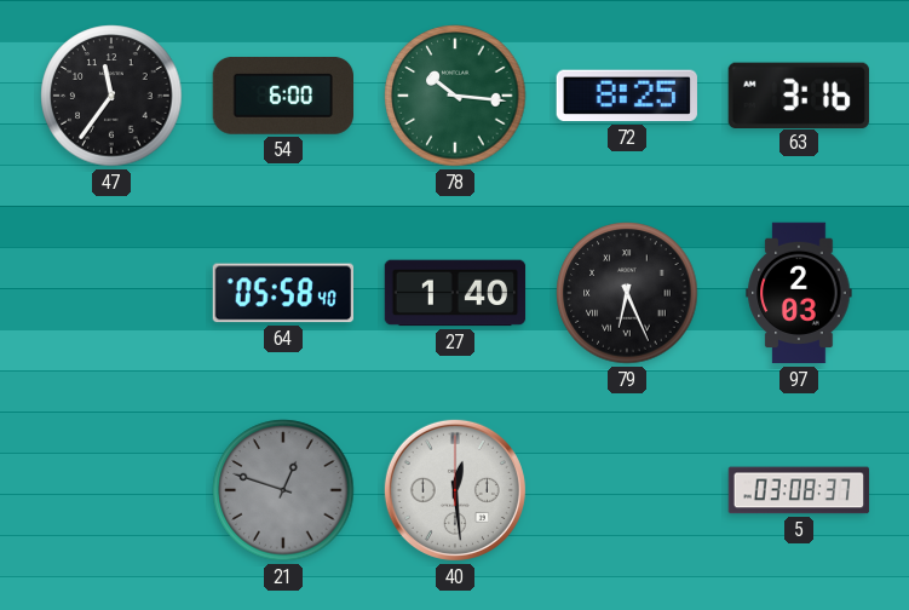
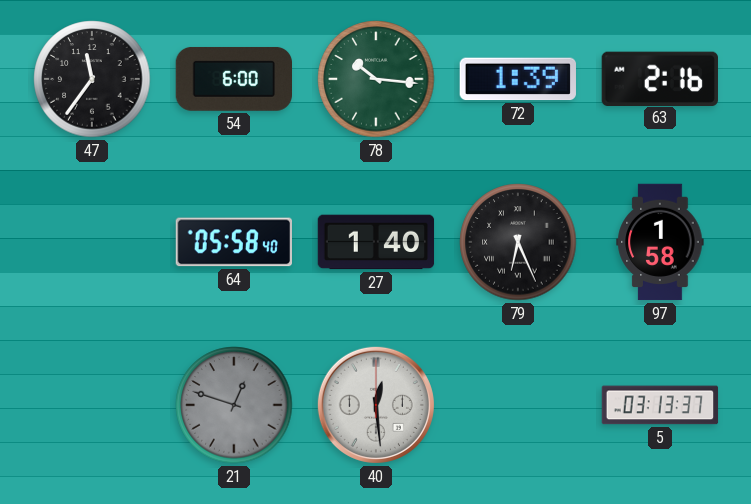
72: 8:25 -> 1:39 (517, 79)
63: 3:16 -> 2:16 (660, 78)
97: 2:03 -> 1:58 (660, 242)
5: 03:08 -> 03:13 (660, 405)
